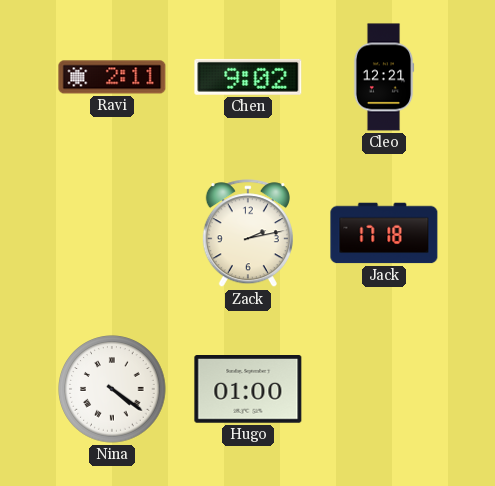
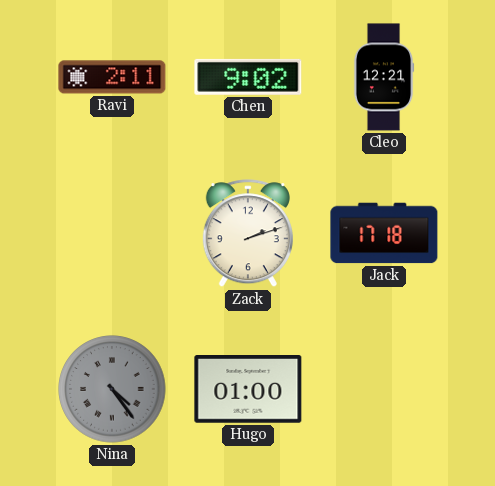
Zack: 2:13 -> 2:12 (248, 234)
Nina: 4:21 -> 4:24 (112, 389)
Nina dial: white -> grey (112, 389)
